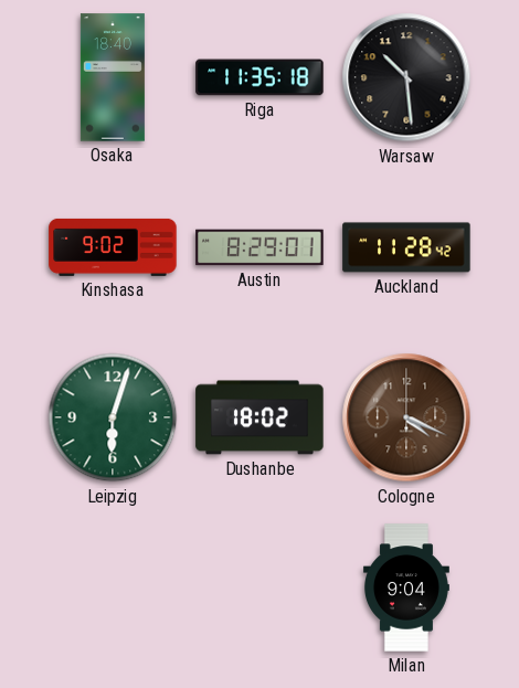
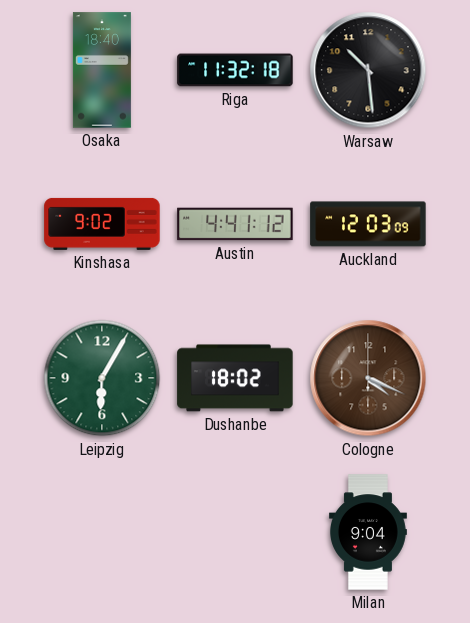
Riga: 11:35 -> 11:32 (235, 70)
Austin: 8:29 -> 4:41 (235, 224)
Auckland: 11:28 -> 12:03 (368, 224)
Leipzig: 6:03 -> 6:05 (102, 378)
